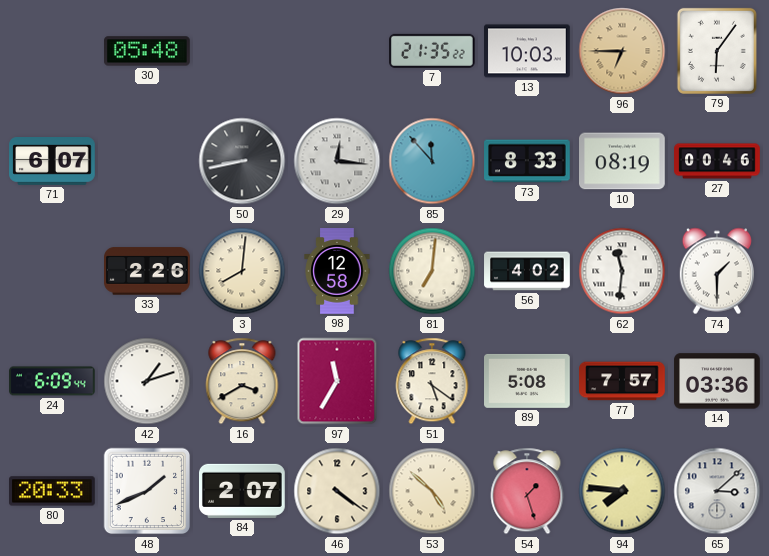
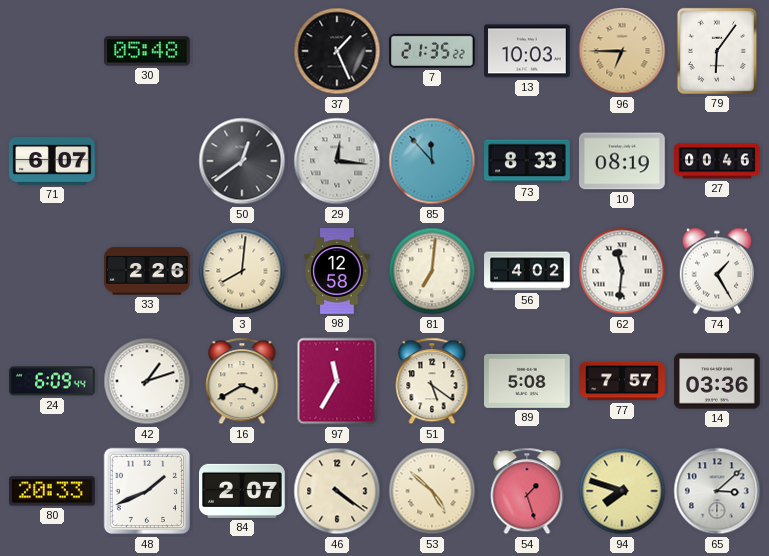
37: none -> 1:26 (337, 51)
50: 8:43 -> 12:39 (242, 161)
74: 1:30 -> 1:25 (716, 271)
94: 7:46 -> 7:48 (622, 491)
